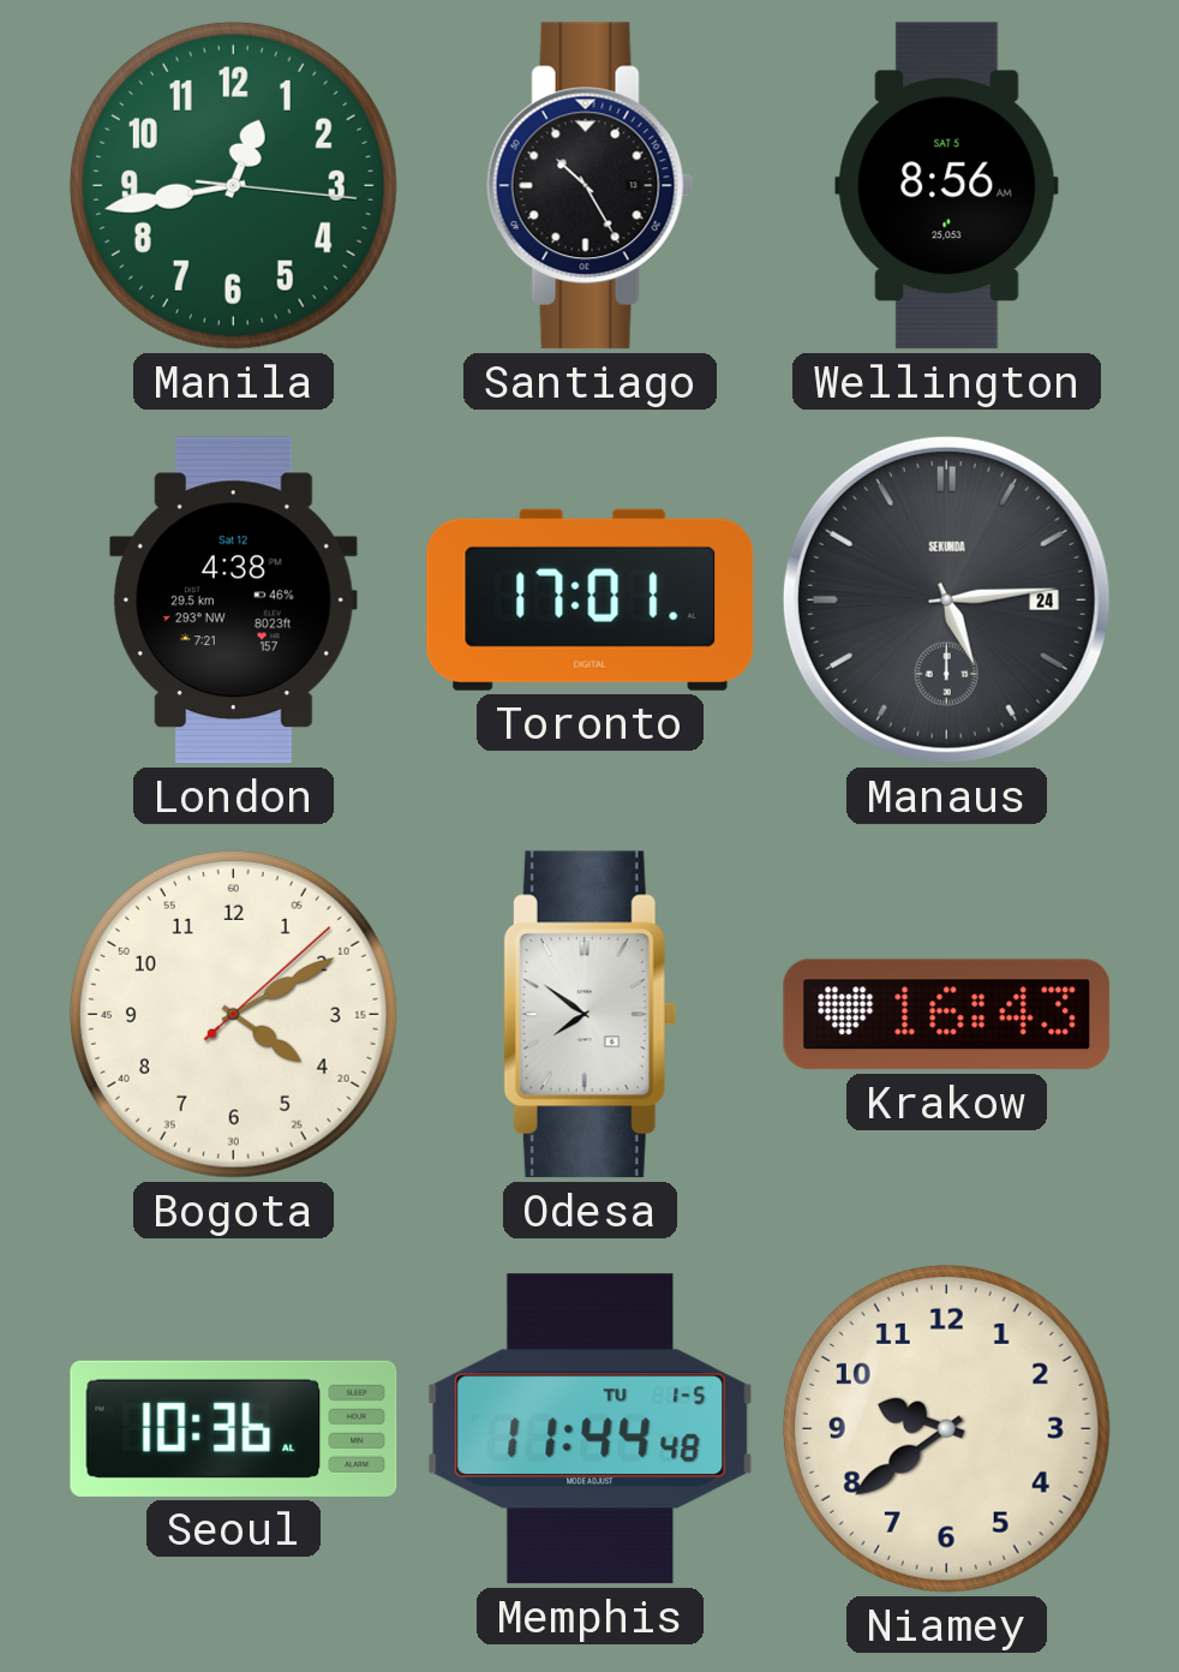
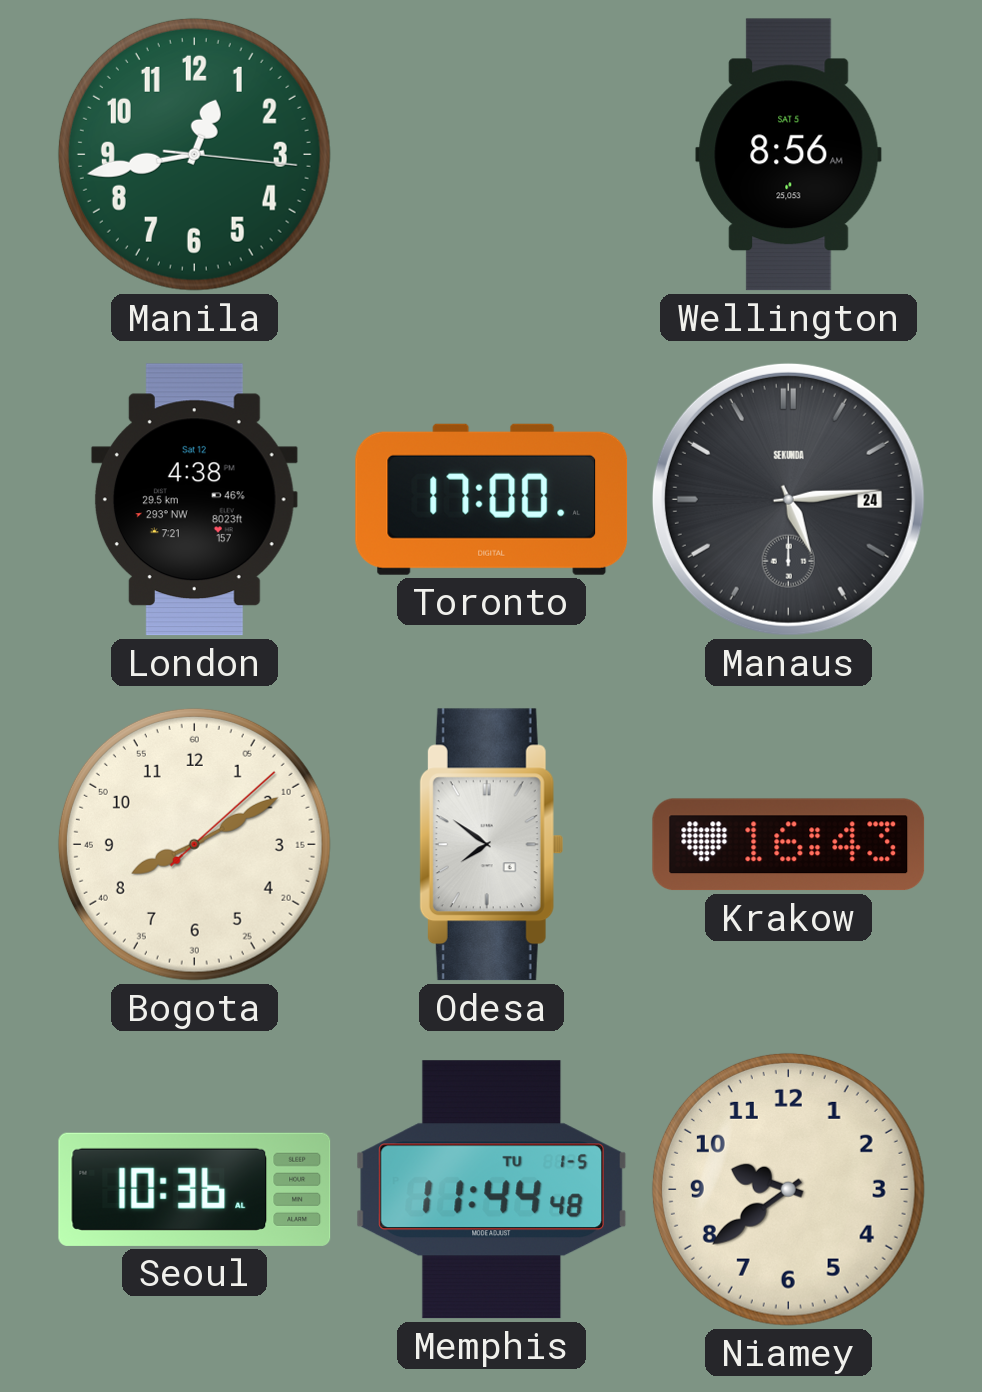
Santiago: 10:25 -> none (591, 186)
Toronto: 17:01 -> 17:00 (492, 499)
Bogota: 4:10 -> 8:10 (194, 844)
